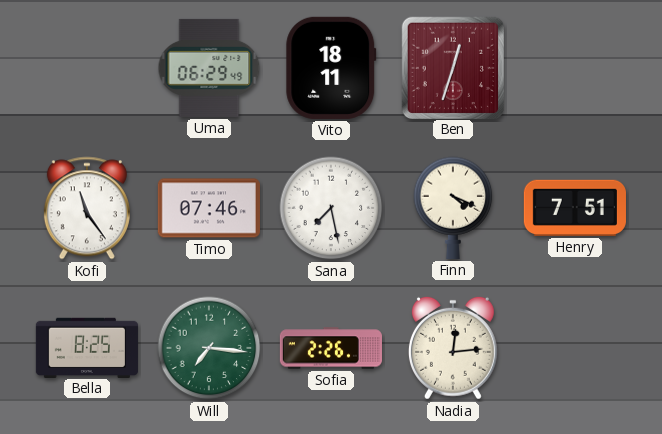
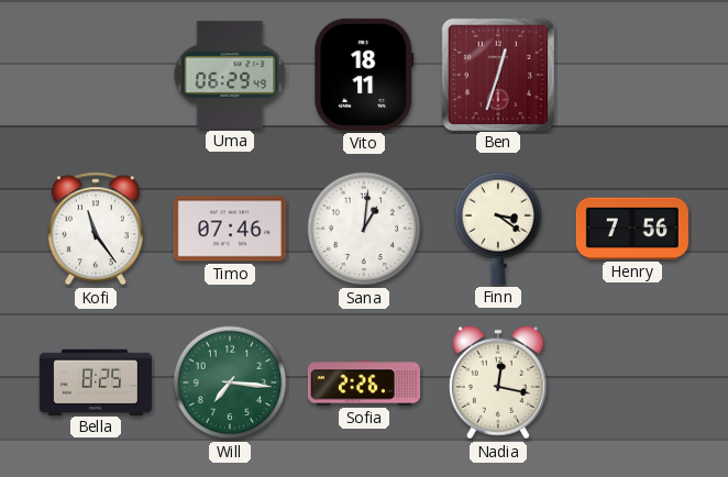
Sana: 7:28 -> 1:01 (364, 229)
Finn: 4:19 -> 3:21 (498, 229)
Henry: 7:51 -> 7:56 (632, 229)
Nadia: 12:14 -> 12:17 (498, 382)
